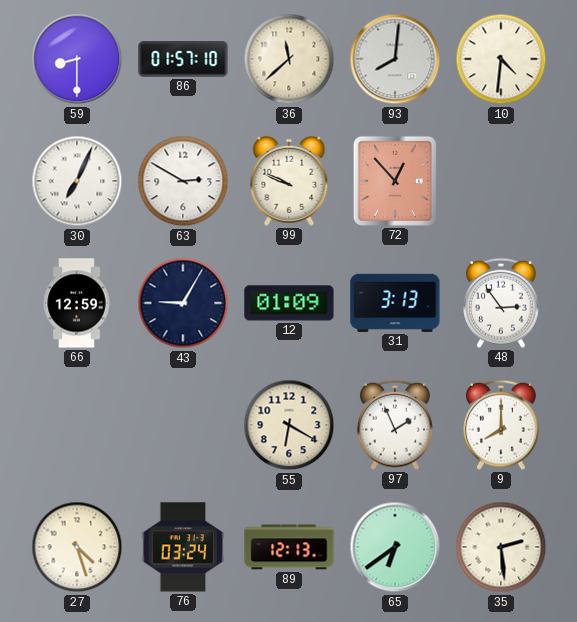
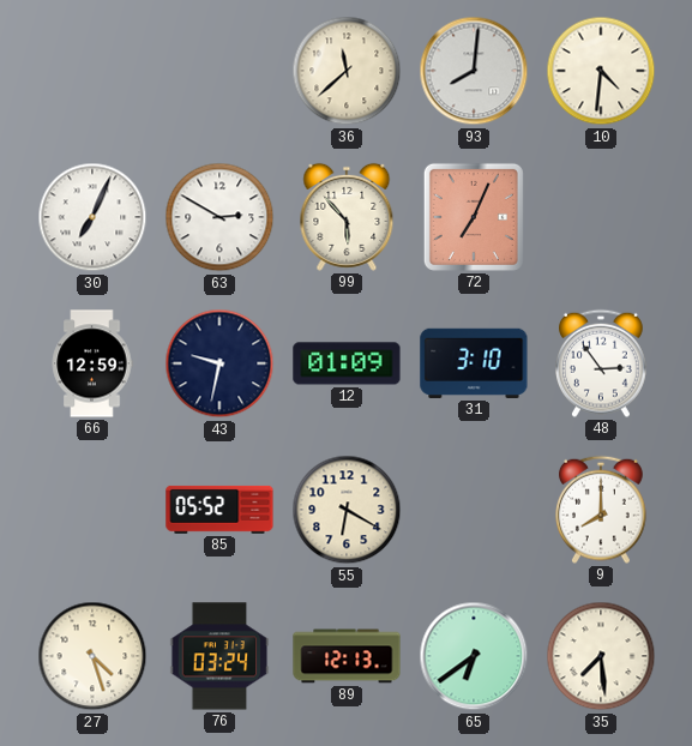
59: 8:30 -> none (77, 59)
86: 01:57 -> none (183, 59)
99: 9:49 -> 5:53 (347, 217)
72: 12:53 -> 7:04 (474, 217)
43: 9:05 -> 9:32 (219, 363)
31: 3:13 -> 3:10 (474, 363)
85: none -> 05:52 (219, 510)
97: 1:56 -> none (396, 425)
35: 2:29 -> 7:29 (601, 656)
